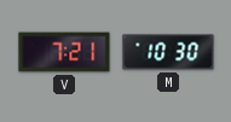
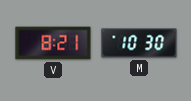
V: 7:21 -> 8:21 (53, 43)
